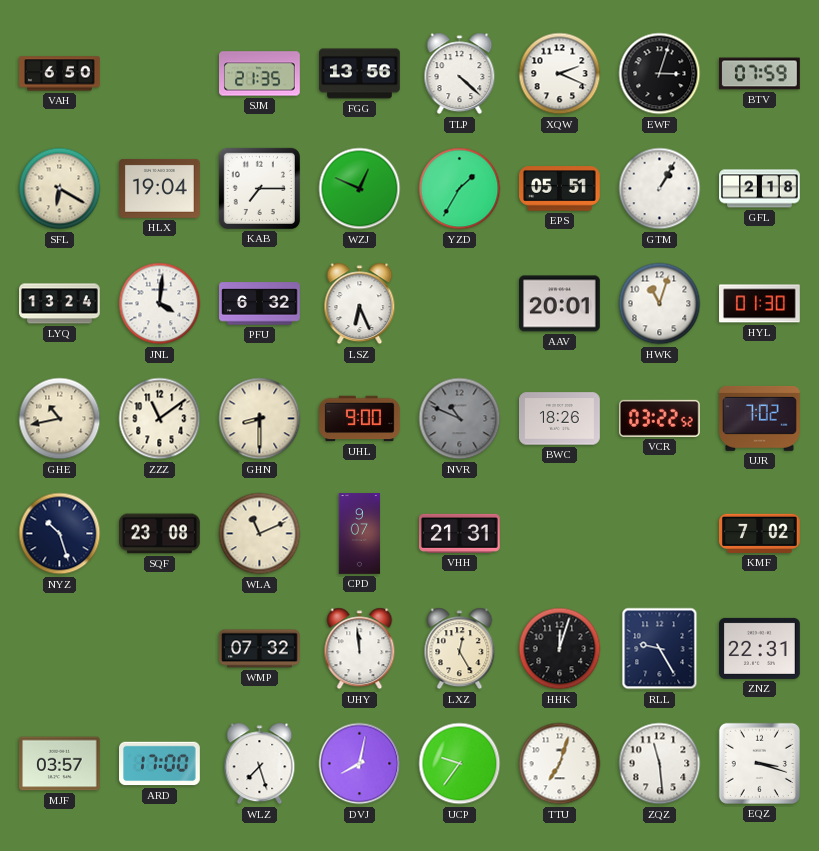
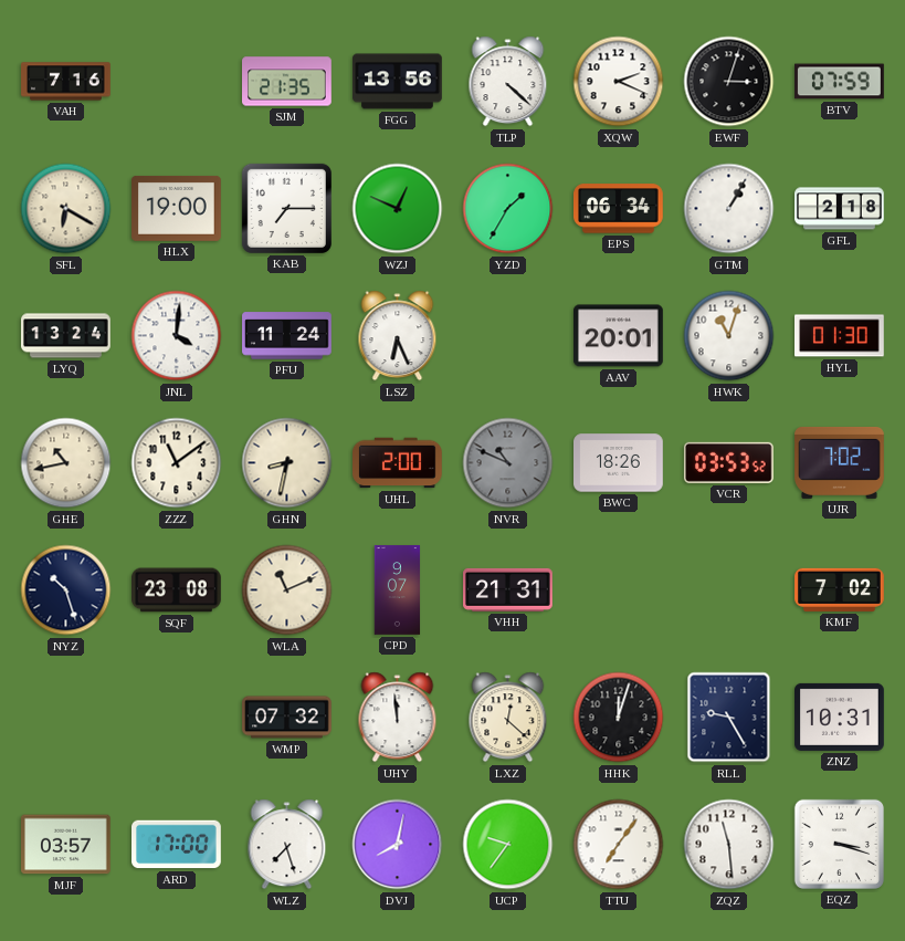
VAH: 6:50 -> 7:16 (66, 82)
HLX: 19:04 -> 19:00 (177, 208)
EPS: 05:51 -> 06:34 (619, 209)
PFU: 6:32 -> 11:24 (287, 336)
GHN: 8:30 -> 8:32 (287, 463)
UHL: 9:00 -> 2:00 (398, 463)
VCR: 03:22 -> 03:53 (728, 462)
LXZ: 12:25 -> 12:22 (508, 718)
ZNZ: 22:31 -> 10:31 (840, 717)
TTU: 7:03 -> 7:06 (619, 845)
